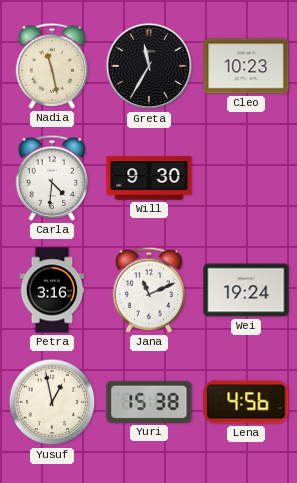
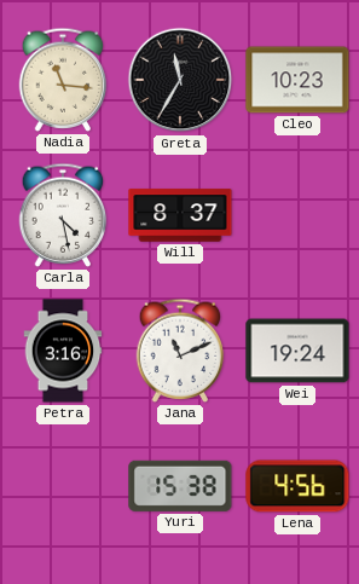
Nadia: 11:28 -> 11:16 (63, 80)
Carla: 4:31 -> 4:28 (63, 215)
Will: 9:30 -> 8:37 (180, 215)
Yusuf: 12:58 -> none (52, 402)
